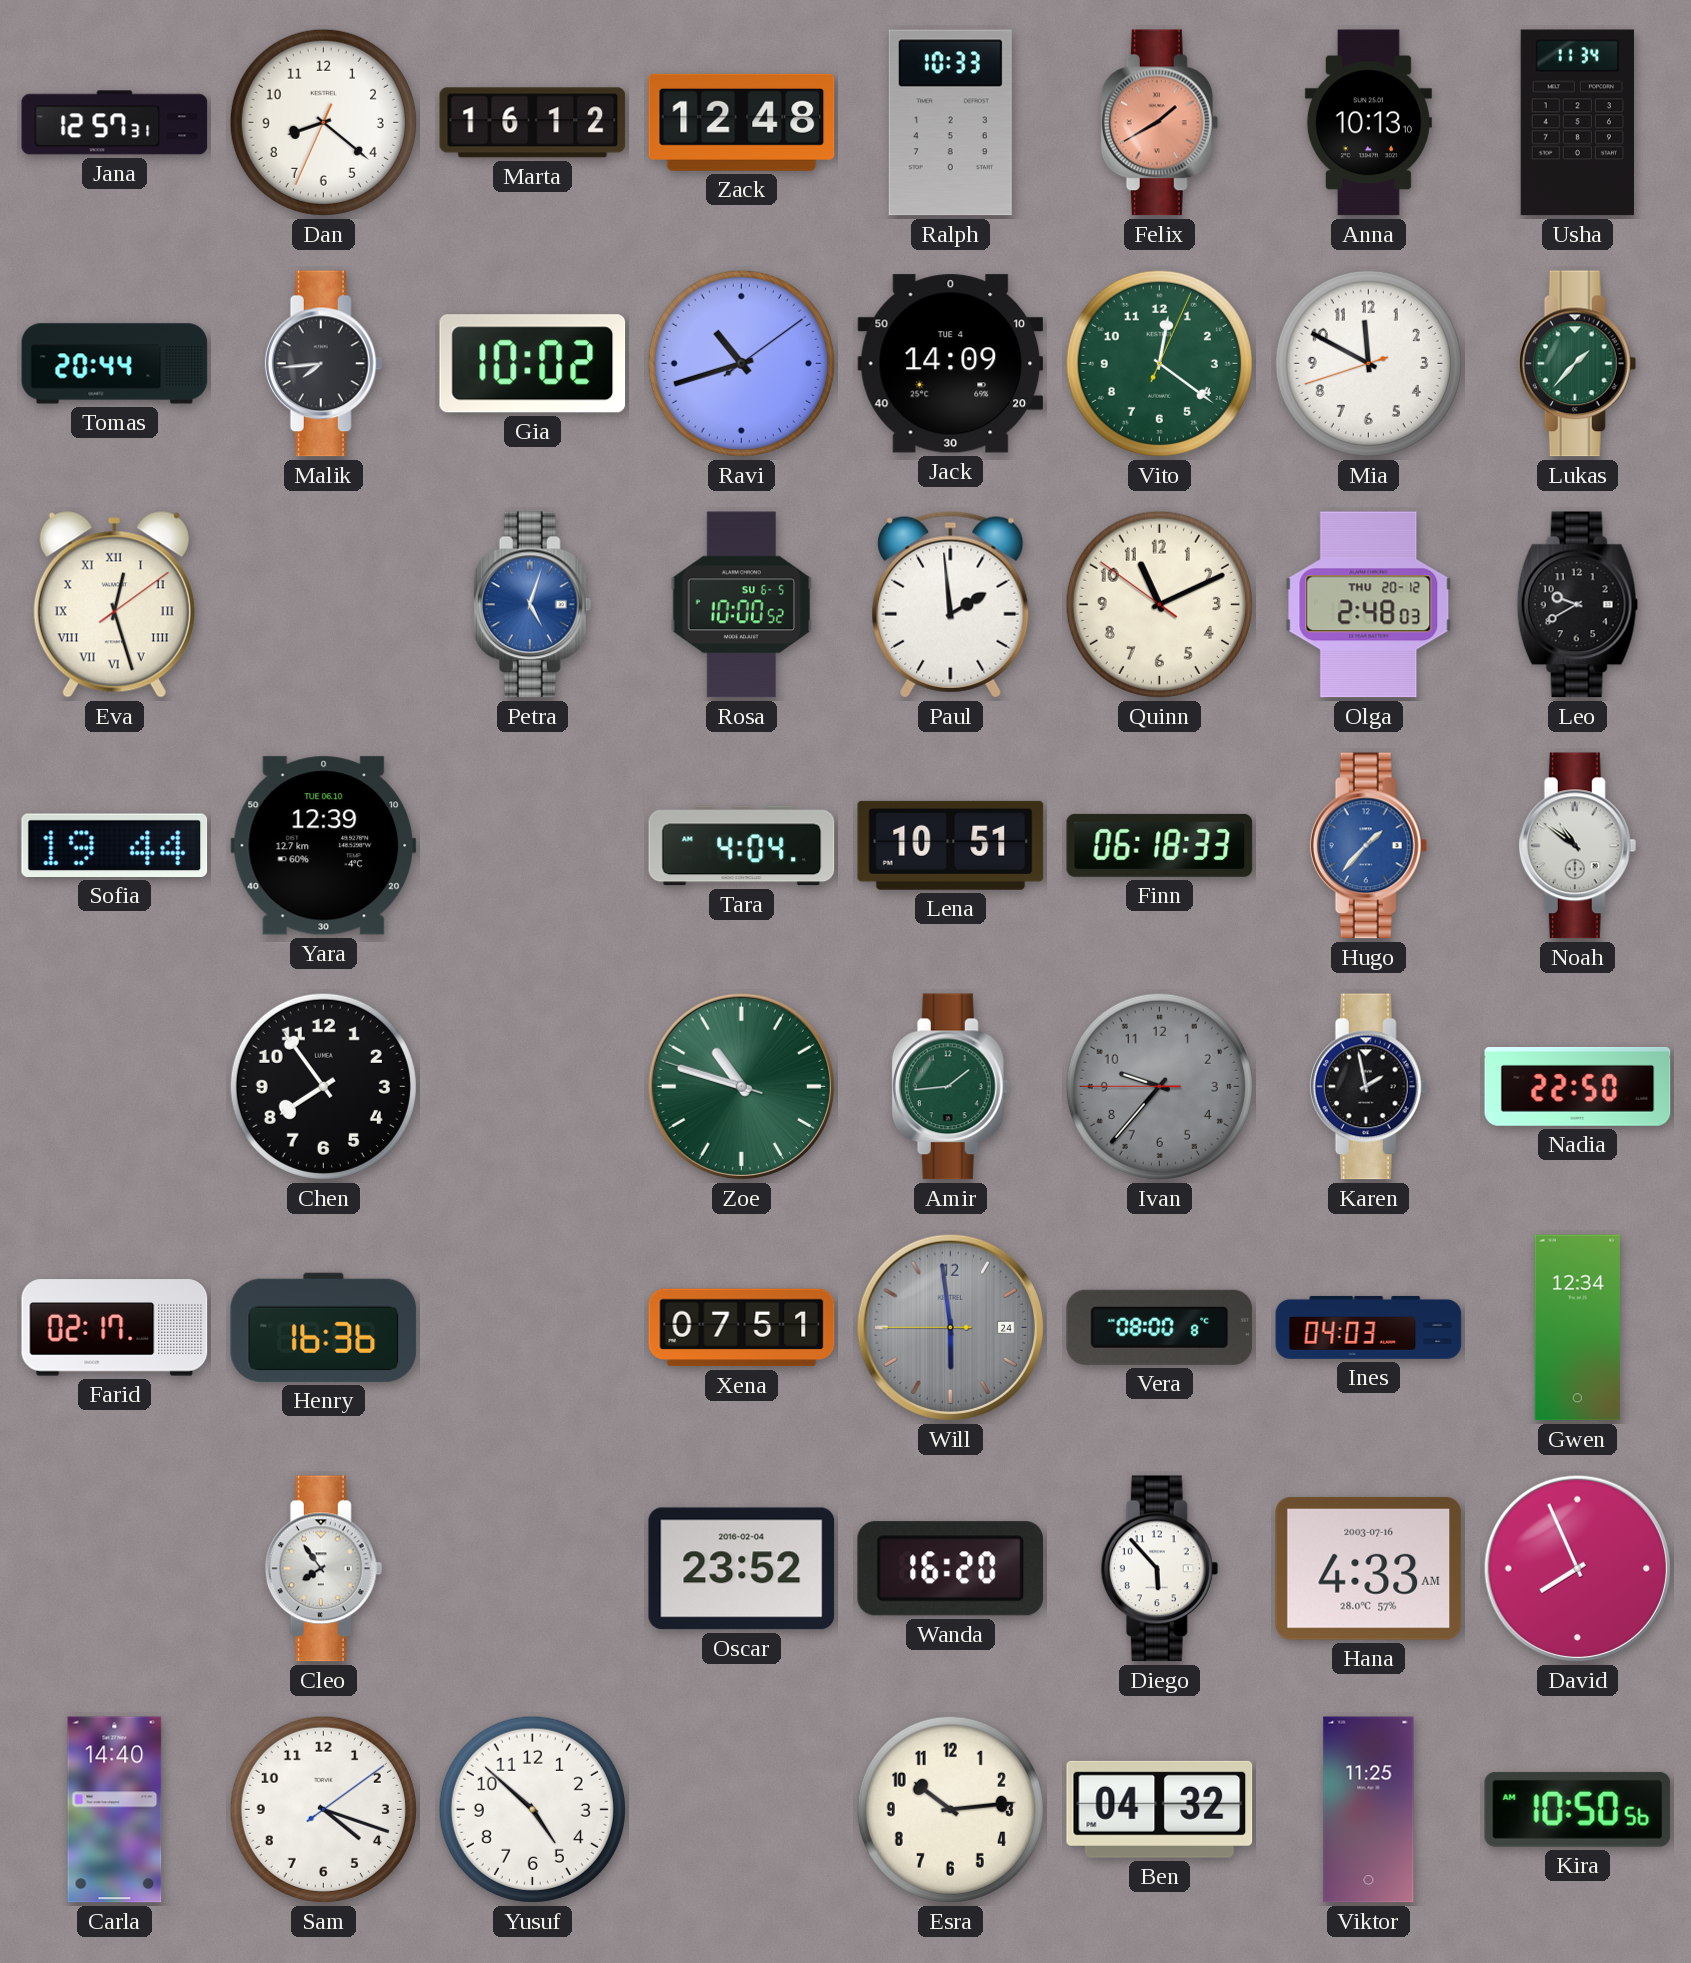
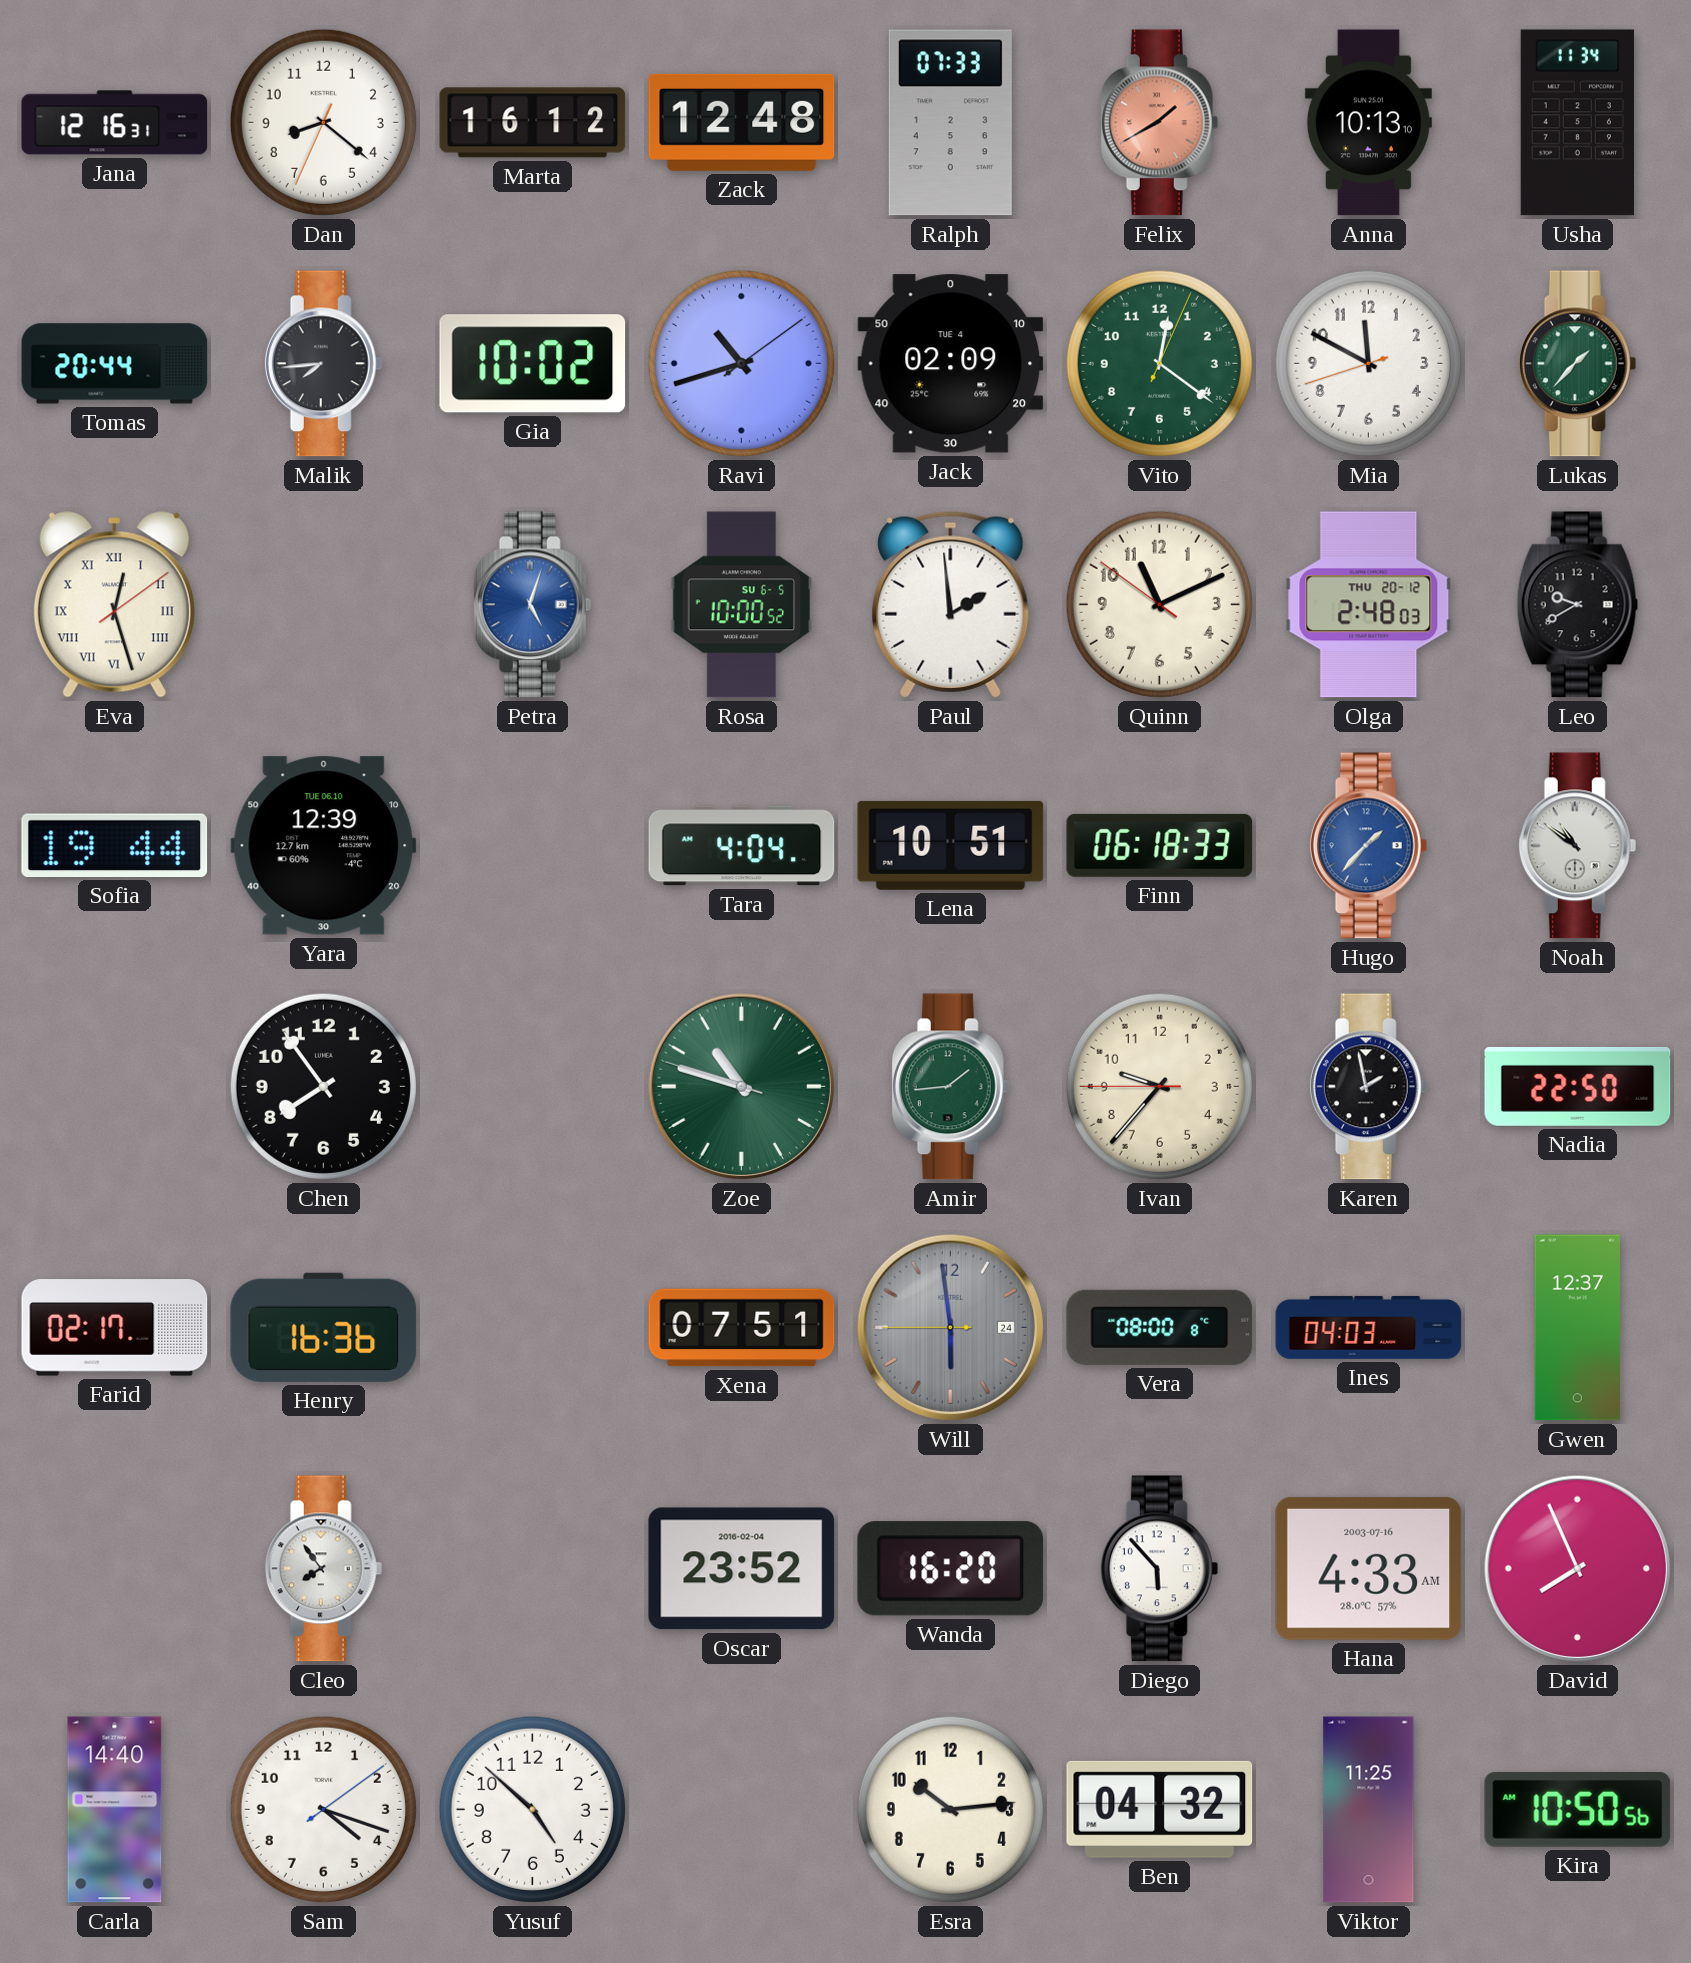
Jana: 12:57 -> 12:16 (115, 123)
Ralph: 10:33 -> 07:33 (950, 123)
Jack: 14:09 -> 02:09 (951, 364)
Ivan dial: grey -> cream (1159, 1086)
Gwen: 12:34 -> 12:37 (1577, 1328)
